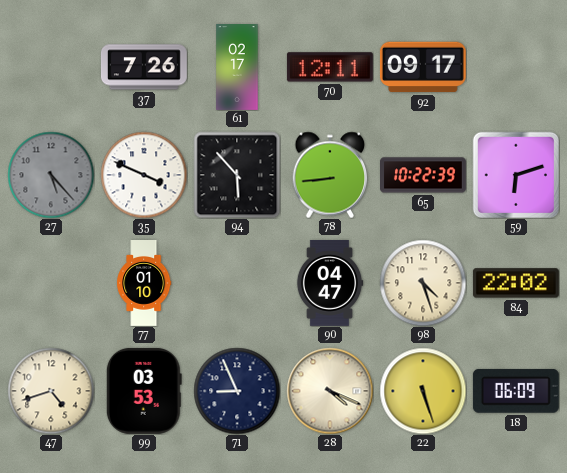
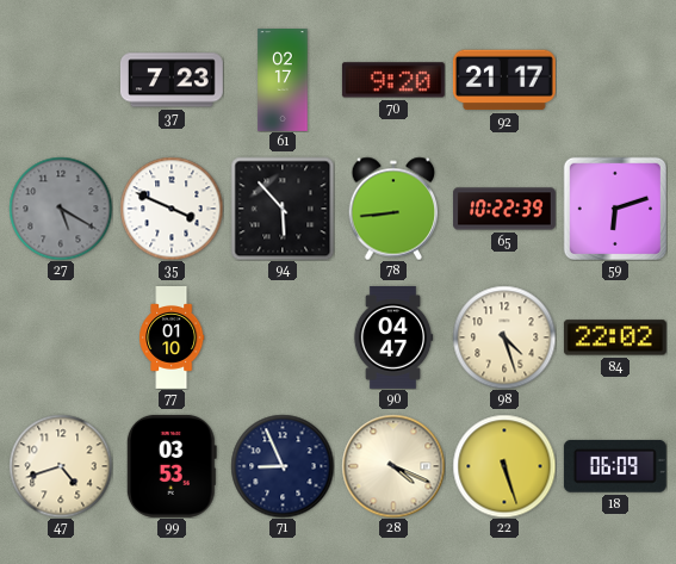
37: 7:26 -> 7:23 (172, 80)
70: 12:11 -> 9:20 (393, 80)
92: 09:17 -> 21:17 (504, 80)
27: 5:23 -> 5:20 (61, 209)
